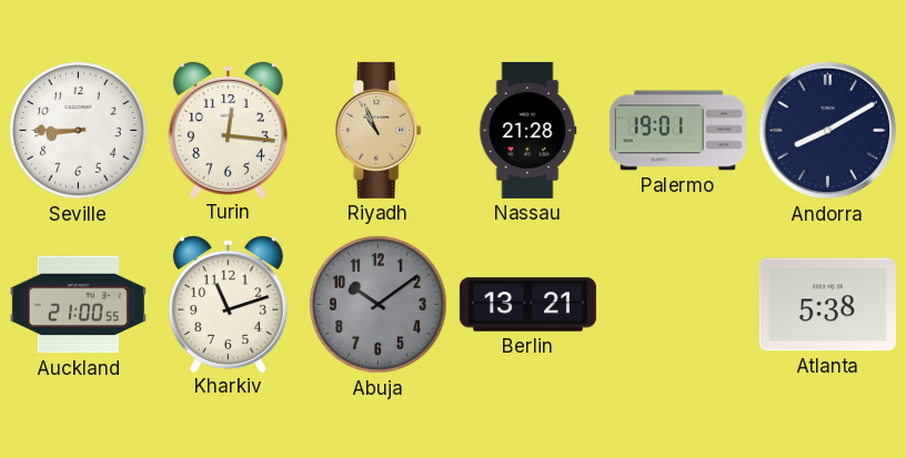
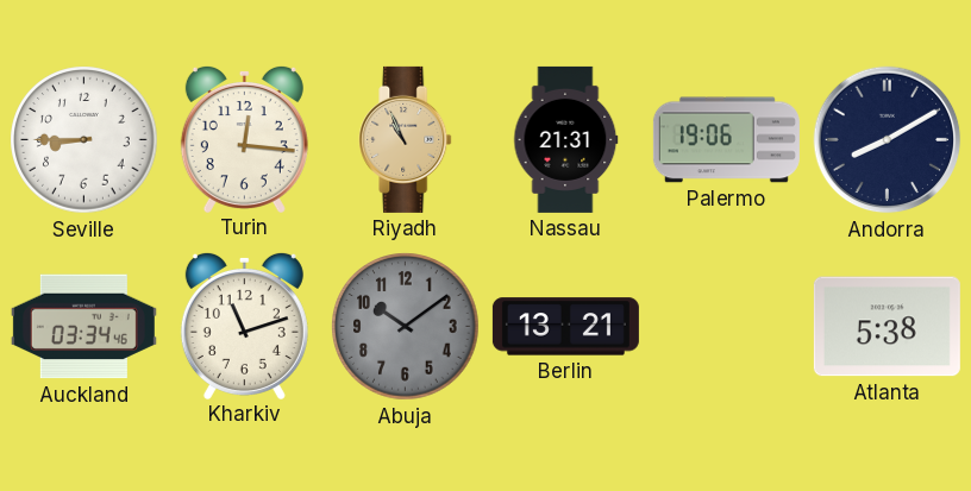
Nassau: 21:28 -> 21:31 (566, 139)
Palermo: 19:01 -> 19:06 (726, 140)
Auckland: 21:00 -> 03:34 (83, 327)
